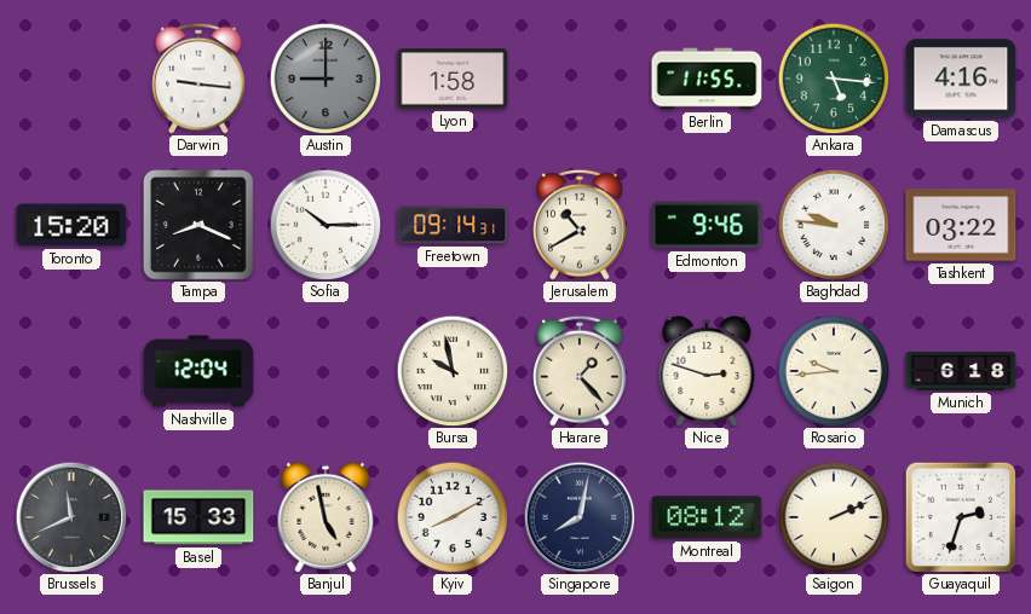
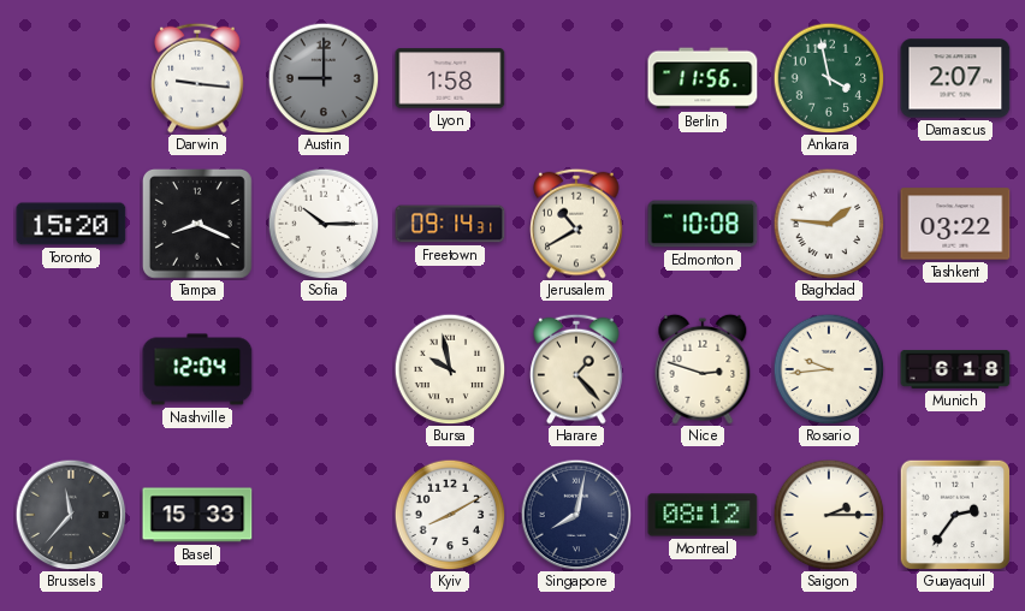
Berlin: 11:55 -> 11:56 (703, 78)
Ankara: 5:16 -> 3:58 (829, 78)
Damascus: 4:16 -> 2:07 (955, 78)
Edmonton: 9:46 -> 10:08 (703, 224)
Baghdad: 9:46 -> 1:46 (829, 224)
Brussels: 11:41 -> 11:37 (71, 515)
Banjul: 4:58 -> none (326, 517)
Saigon: 2:11 -> 2:15 (829, 515)
Guayaquil: 2:33 -> 2:36 (955, 515)
